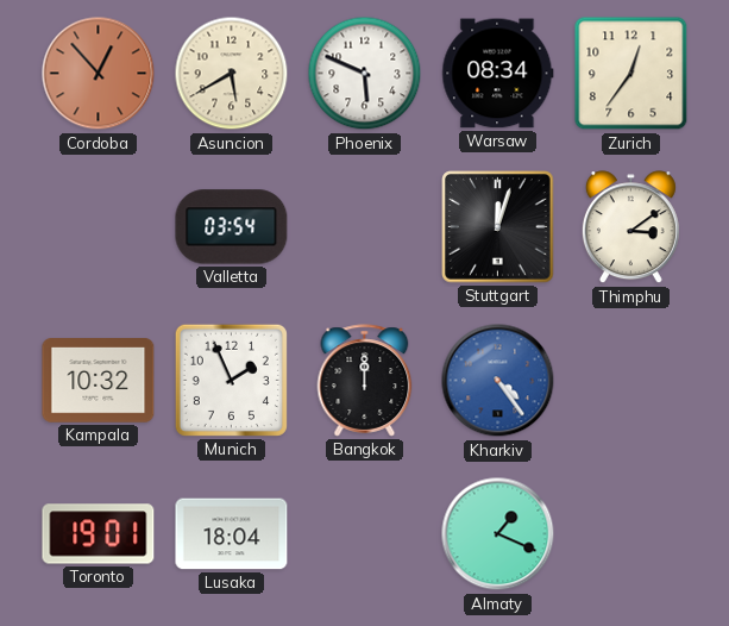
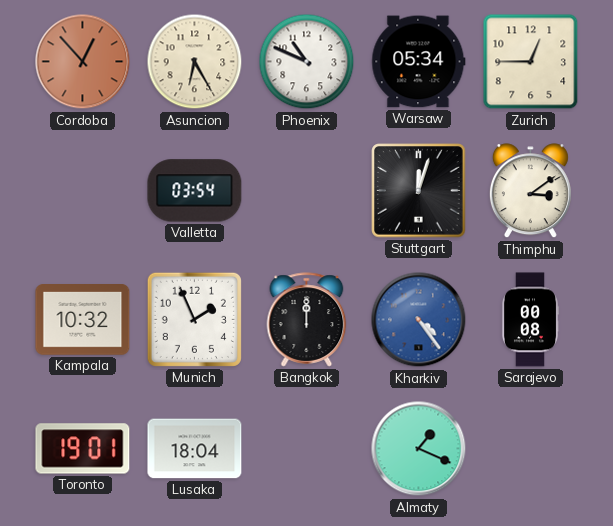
Asuncion: 5:40 -> 6:25 (195, 62)
Phoenix: 5:49 -> 10:49 (307, 62)
Warsaw: 08:34 -> 05:34 (419, 62)
Zurich: 12:36 -> 12:45 (531, 62)
Sarajevo: none -> 00:08 (530, 320)
